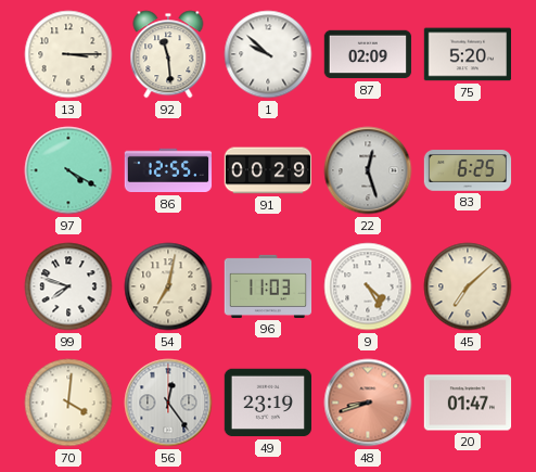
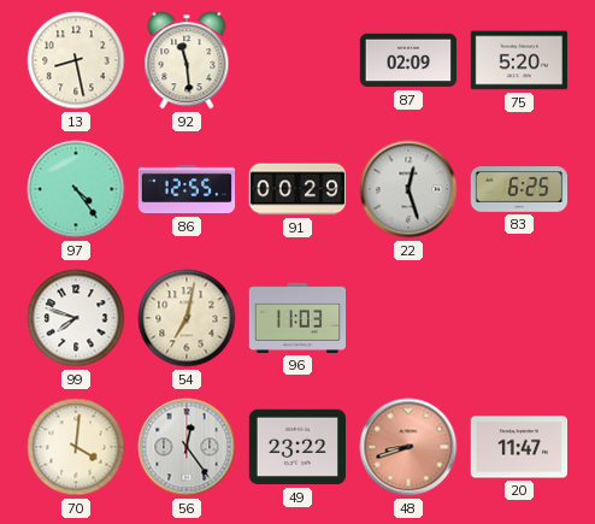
13: 3:15 -> 8:28 (76, 60)
1: 9:52 -> none (268, 54)
97: 4:20 -> 4:24 (76, 189)
9: 4:25 -> none (368, 286)
45: 7:08 -> none (468, 286)
49: 23:19 -> 23:22 (296, 447)
20: 01:47 -> 11:47 (519, 447)
